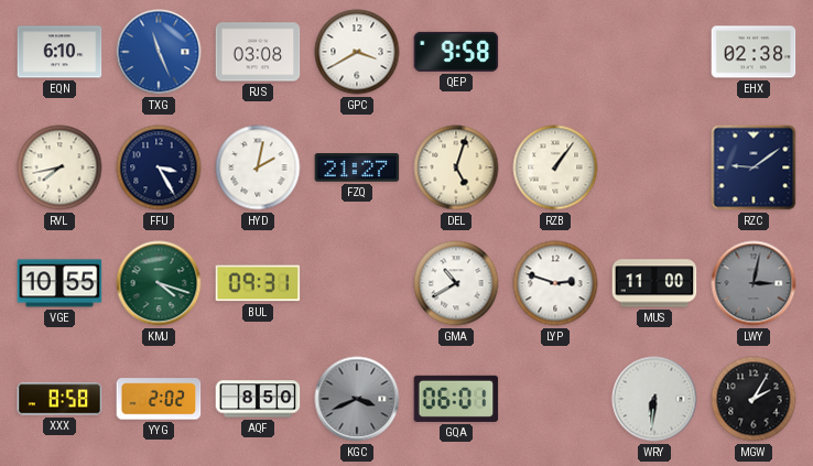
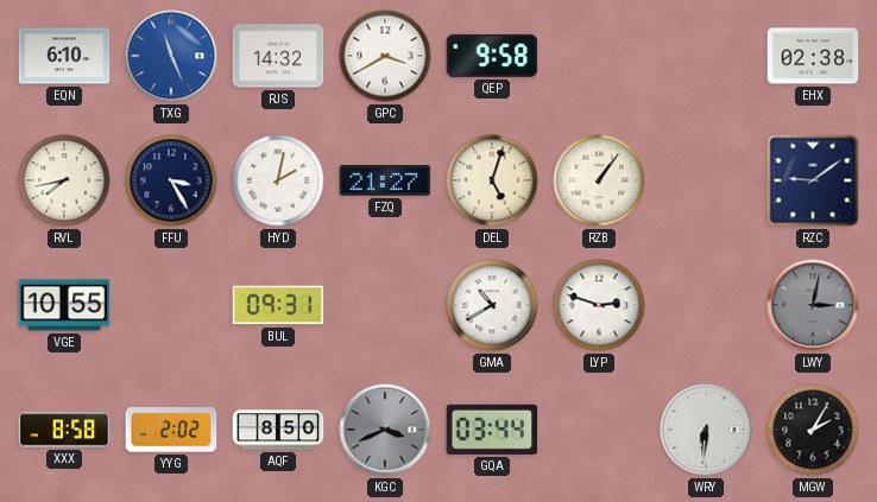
RJS: 03:08 -> 14:32 (278, 56)
KMJ: 4:18 -> none (159, 283)
MUS: 11:00 -> none (654, 283)
GQA: 06:01 -> 03:44 (492, 430)
